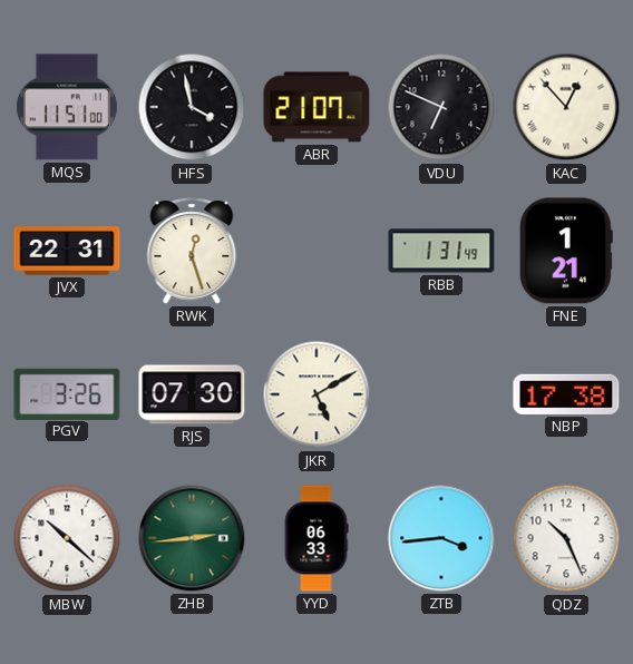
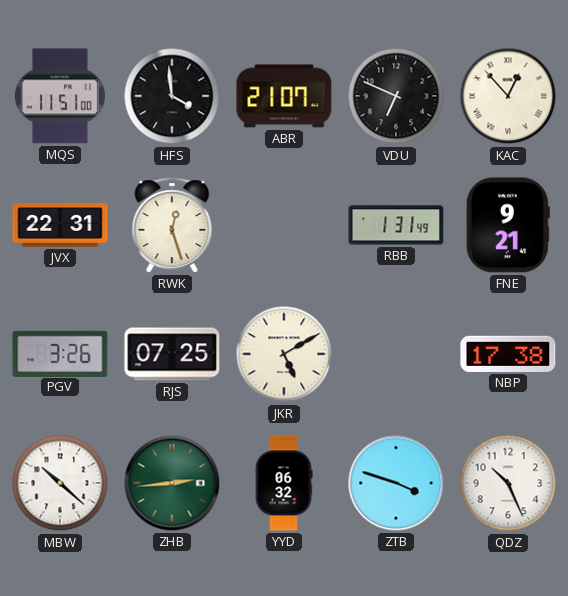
HFS: 3:58 -> 3:59 (172, 96)
FNE: 1:21 -> 9:21 (508, 225)
RJS: 07:30 -> 07:25 (172, 354)
YYD: 06:33 -> 06:32 (284, 483)
ZTB: 3:44 -> 3:48 (396, 483)
